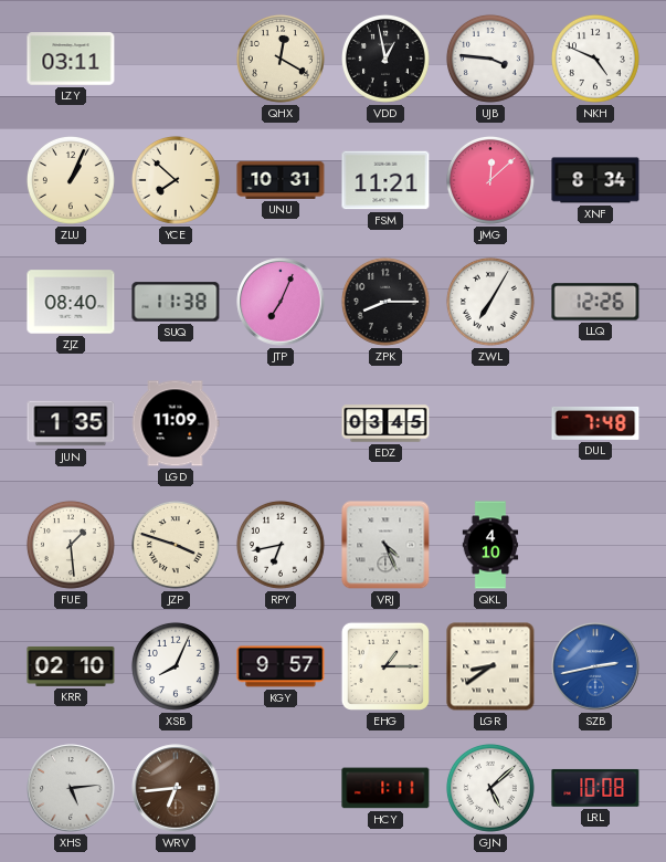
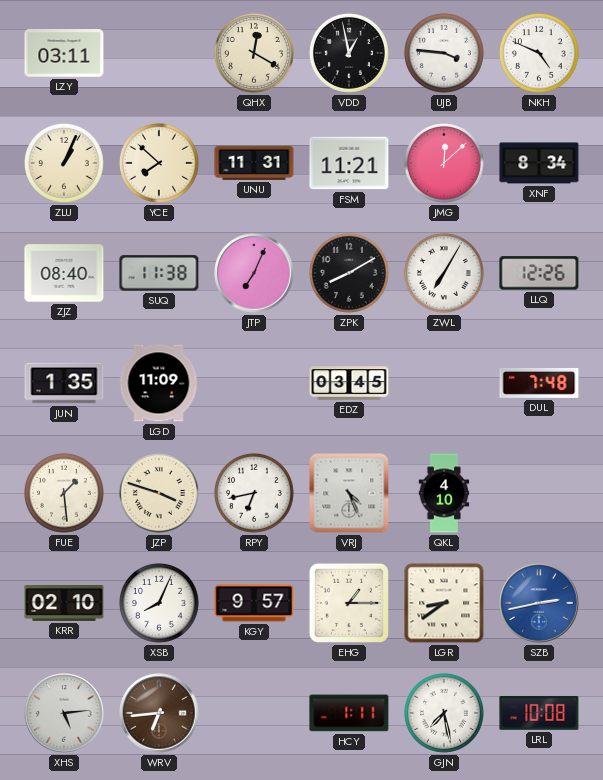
UNU: 10:31 -> 11:31 (254, 163)
ZPK: 8:15 -> 8:10 (349, 273)
GJN: 5:08 -> 7:28 (444, 713)
